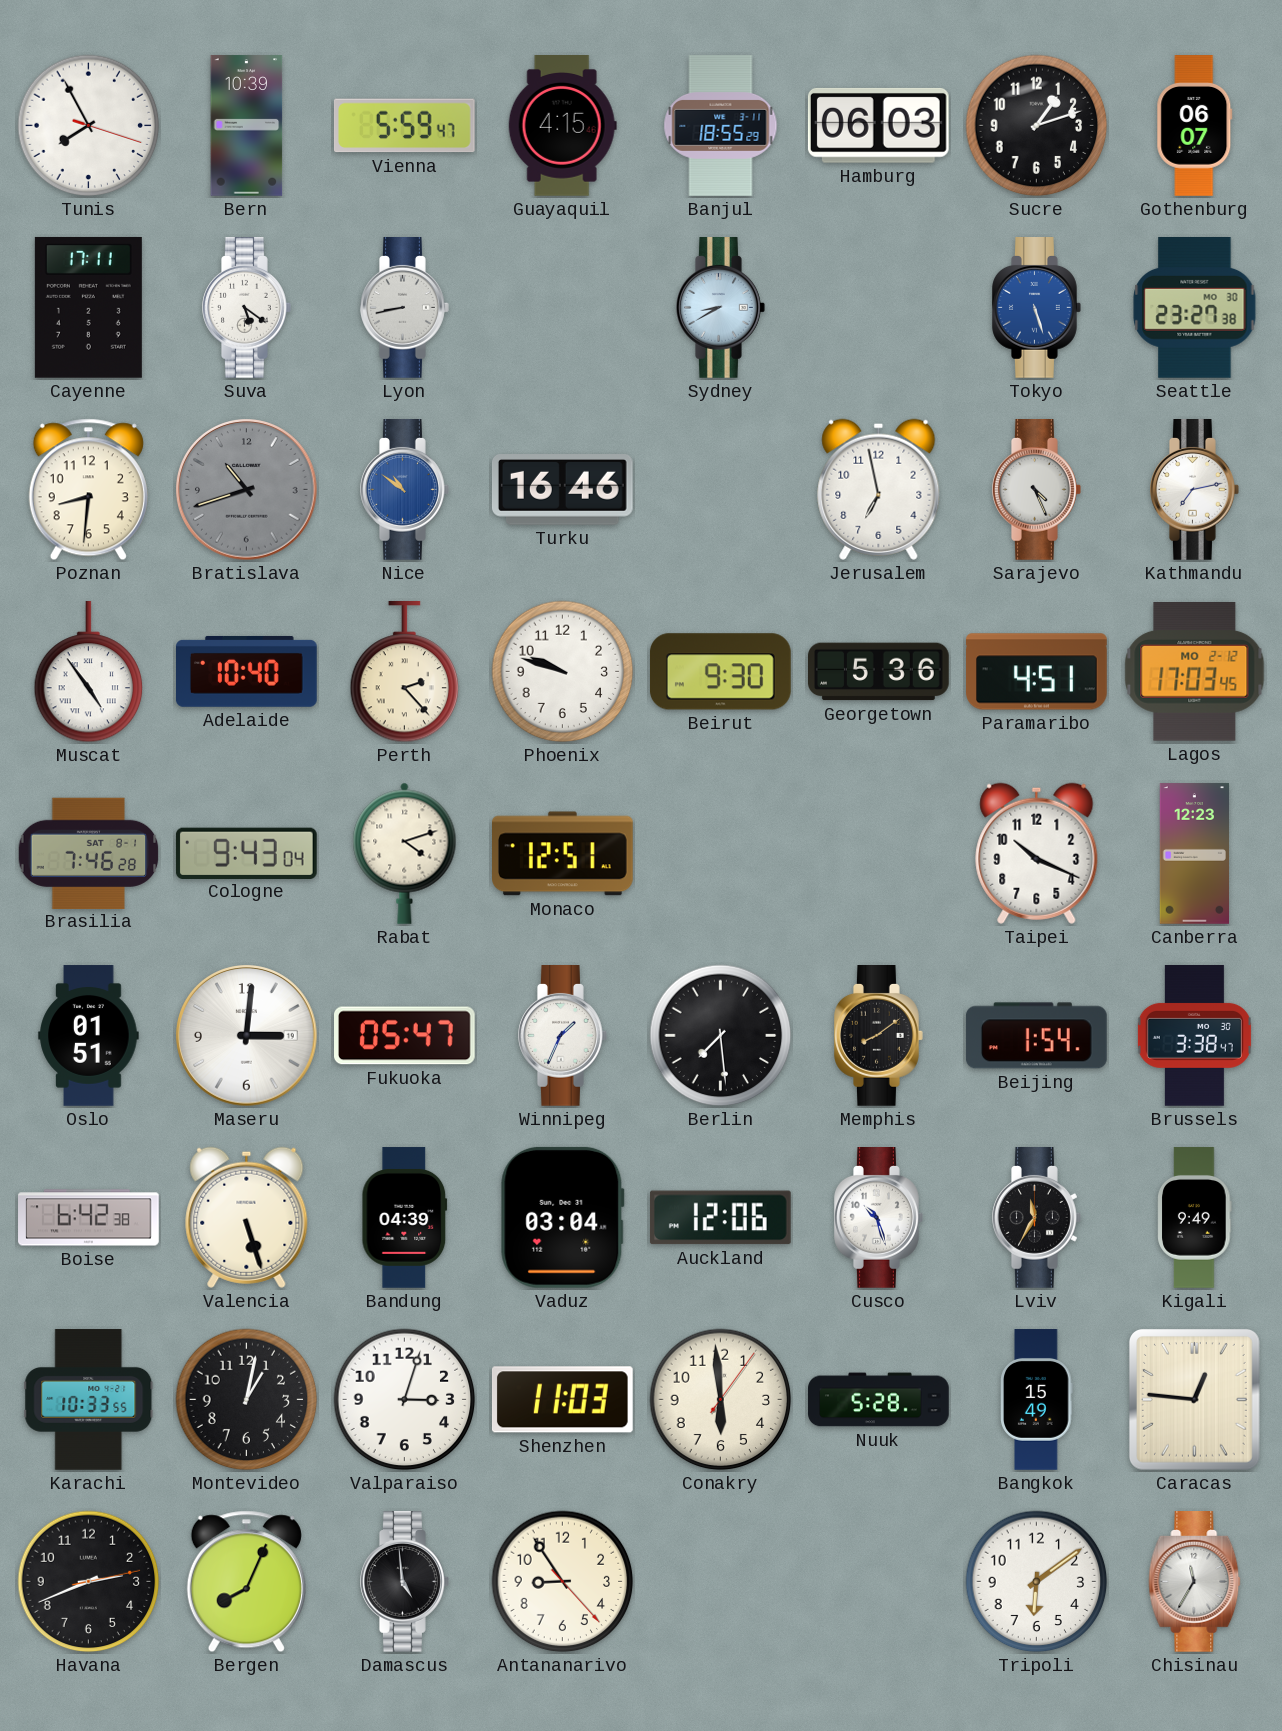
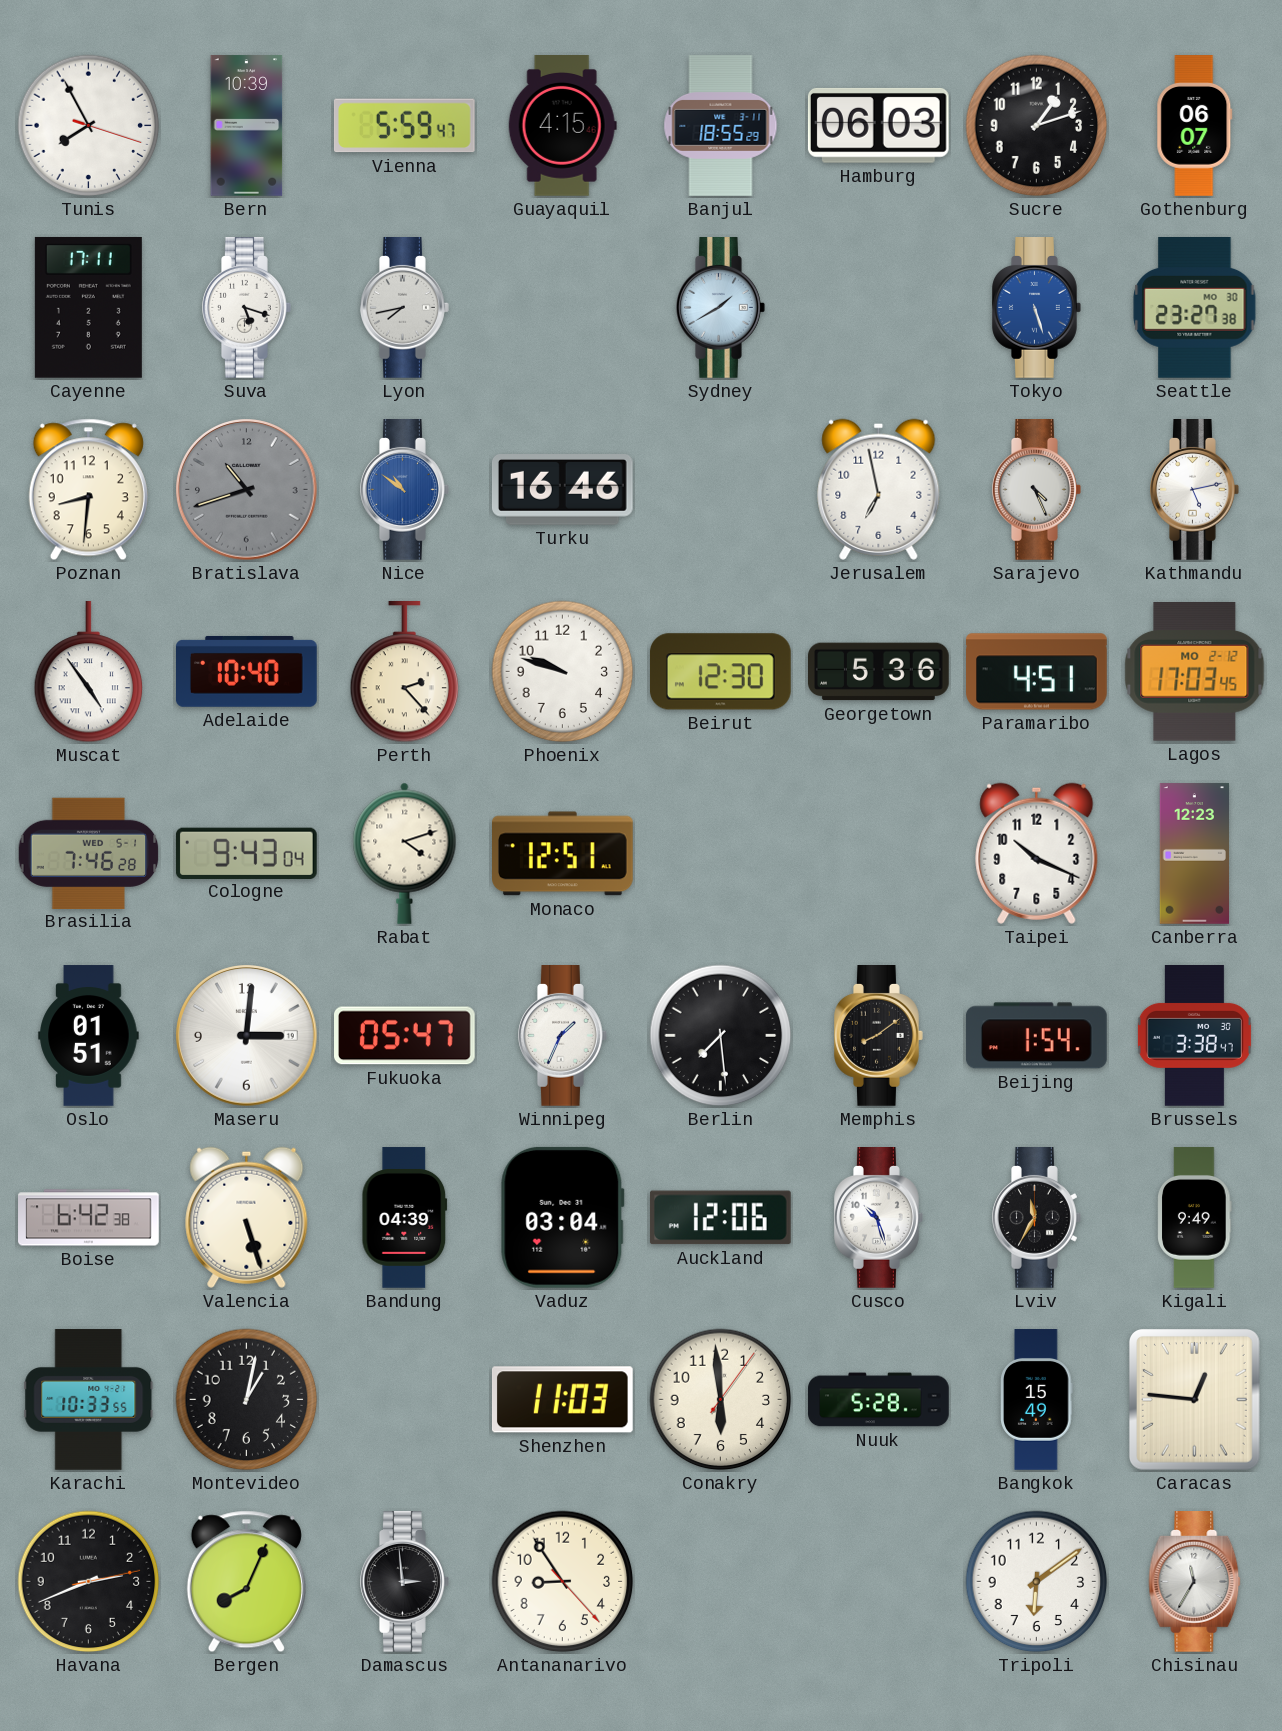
Suva: 5:21 -> 5:18 (247, 308)
Lyon: 8:43 -> 7:43 (405, 308)
Sydney: 8:40 -> 1:40 (721, 308)
Kathmandu: 7:13 -> 5:13 (1195, 490)
Beirut: 9:30 -> 12:30 (720, 672)
Brasilia date: SAT 8-1 -> WED 5-1 (89, 853)
Valparaiso: 3:03 -> none (405, 1400)
Damascus: 4:59 -> 2:59 (405, 1582)
